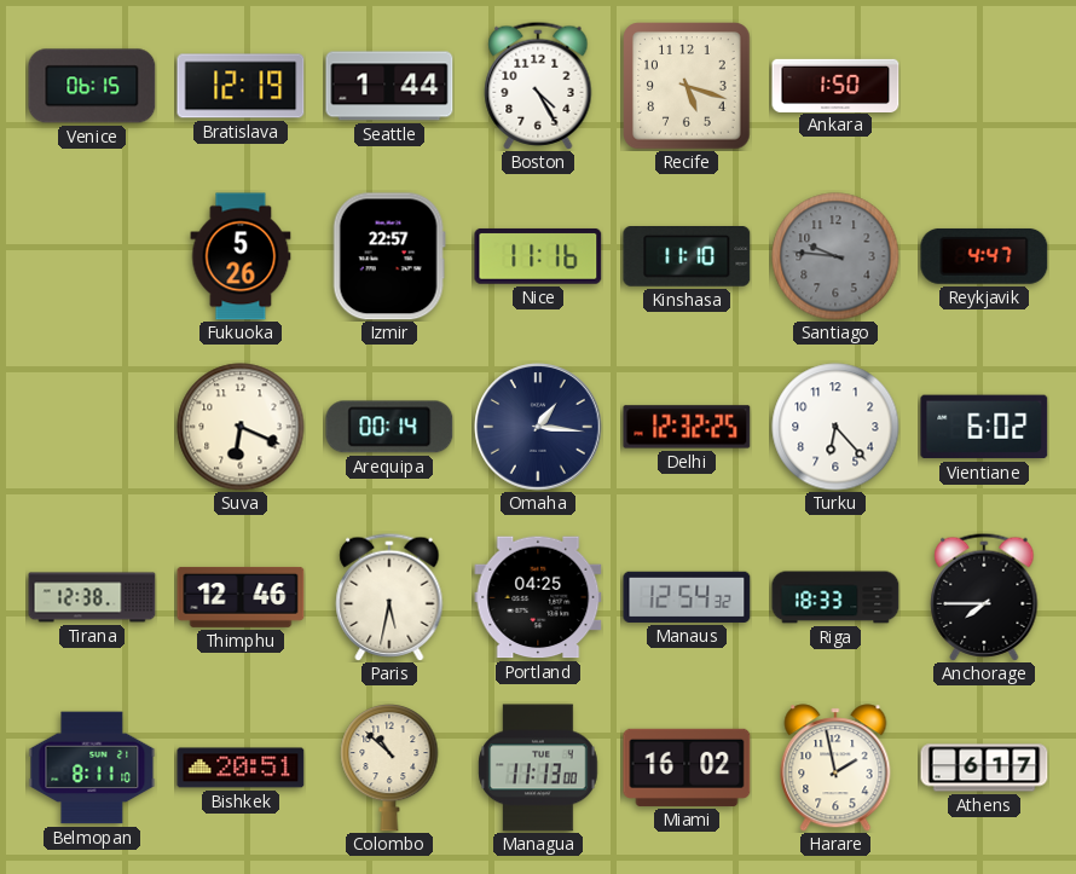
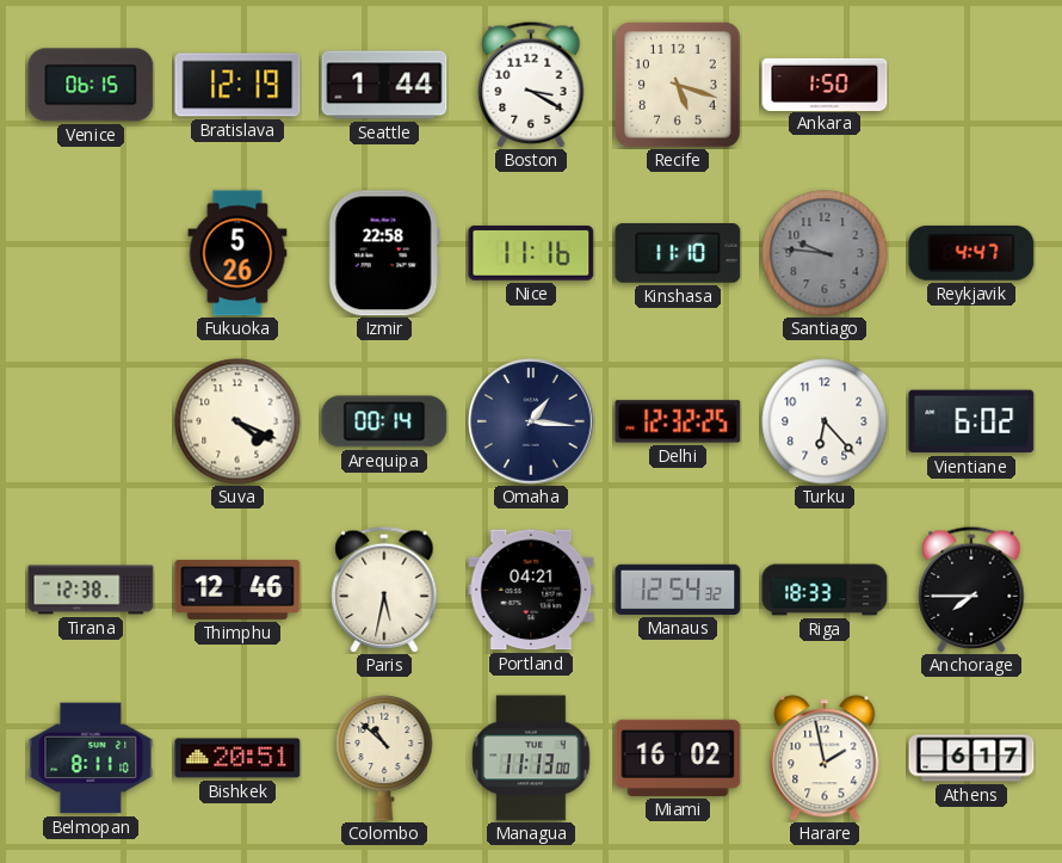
Boston: 4:25 -> 3:20 (531, 85)
Izmir: 22:57 -> 22:58 (384, 253)
Suva: 6:19 -> 4:19 (237, 421)
Portland: 04:25 -> 04:21 (531, 590)
